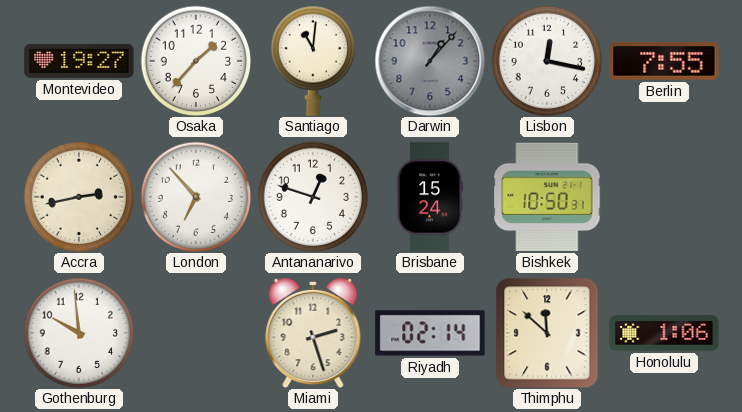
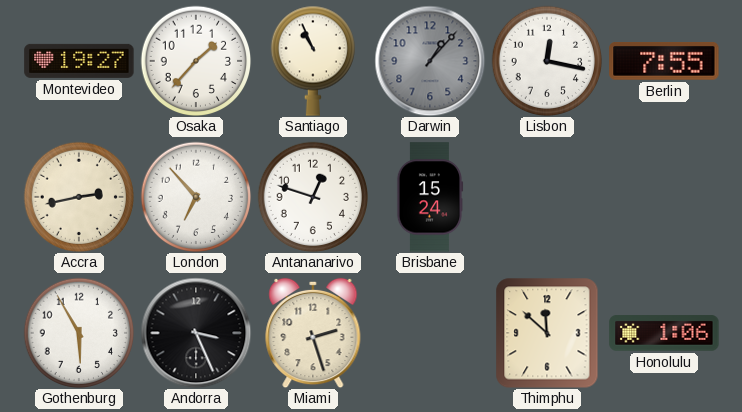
Santiago: 11:01 -> 10:56 (312, 61)
Bishkek: 10:50 -> none (547, 197)
Gothenburg: 9:59 -> 5:55 (79, 333)
Andorra: none -> 3:26 (196, 333)
Riyadh: 02:14 -> none (430, 333)
